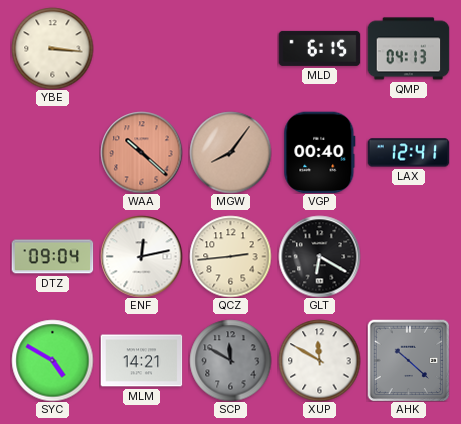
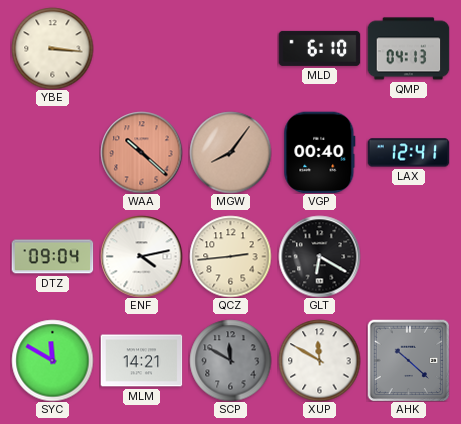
MLD: 6:15 -> 6:10 (319, 48)
ENF: 12:13 -> 4:13 (141, 256)
SYC: 4:50 -> 11:50 (52, 360)
